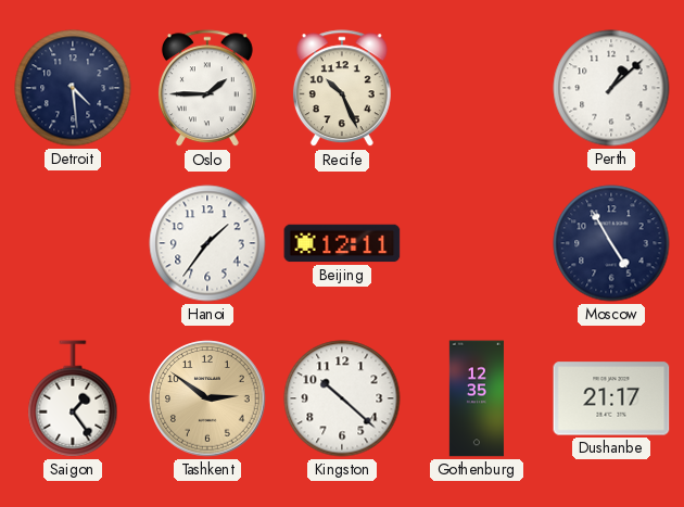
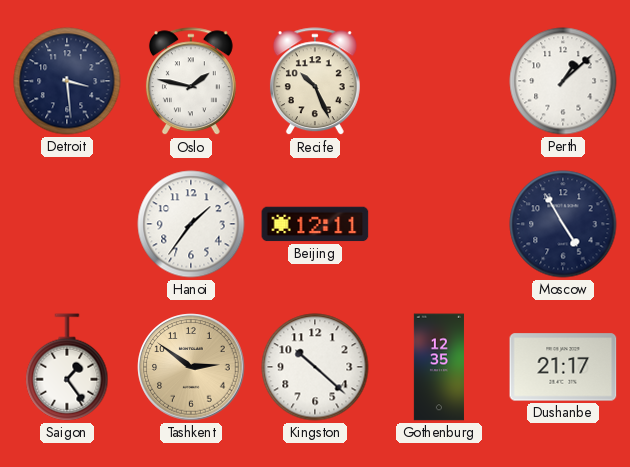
Detroit: 4:29 -> 3:29 (67, 81)
Oslo: 1:45 -> 1:47 (191, 82)
